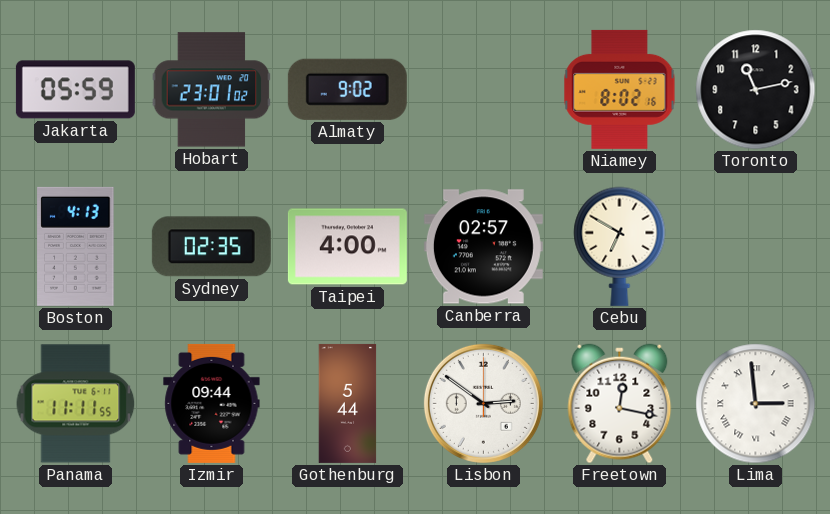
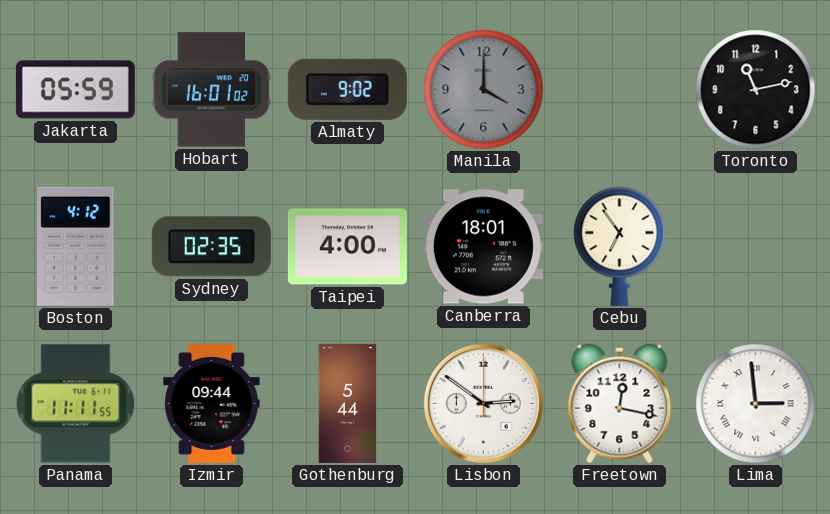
Hobart: 23:01 -> 16:01 (212, 90)
Manila: none -> 4:00 (484, 90)
Niamey: 8:02 -> none (620, 89)
Boston: 4:13 -> 4:12 (76, 246)
Canberra: 02:57 -> 18:01 (483, 247)
Cebu: 6:50 -> 6:54 (620, 246)
